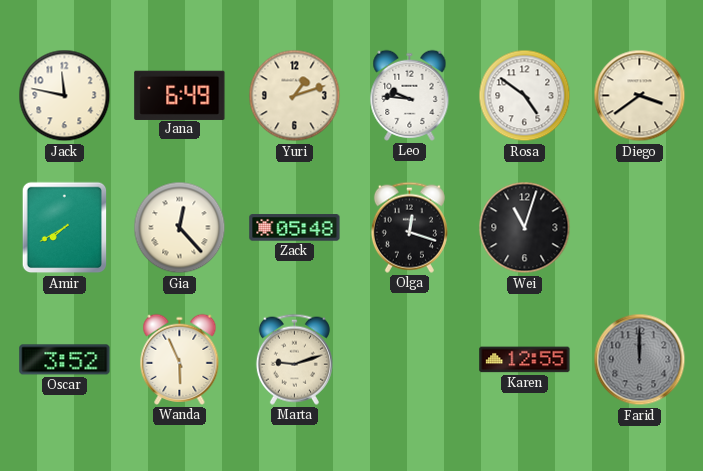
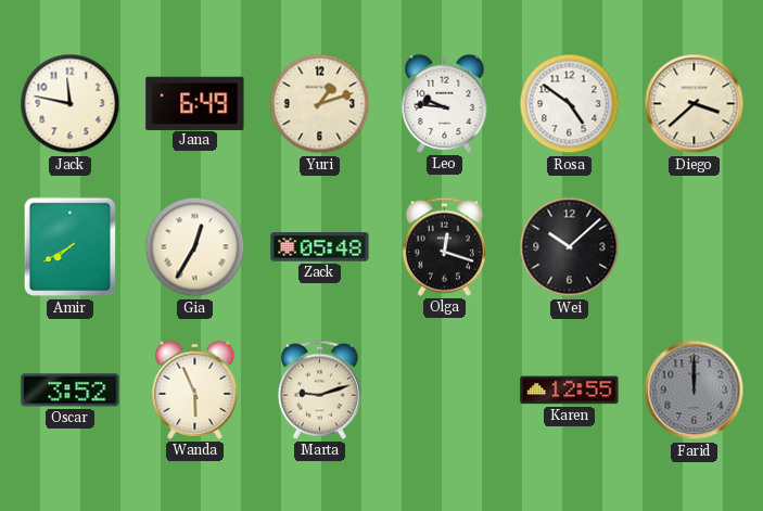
Diego: 3:39 -> 3:38 (695, 104)
Gia: 12:23 -> 12:35 (195, 247)
Wei: 11:03 -> 10:08 (570, 247)
